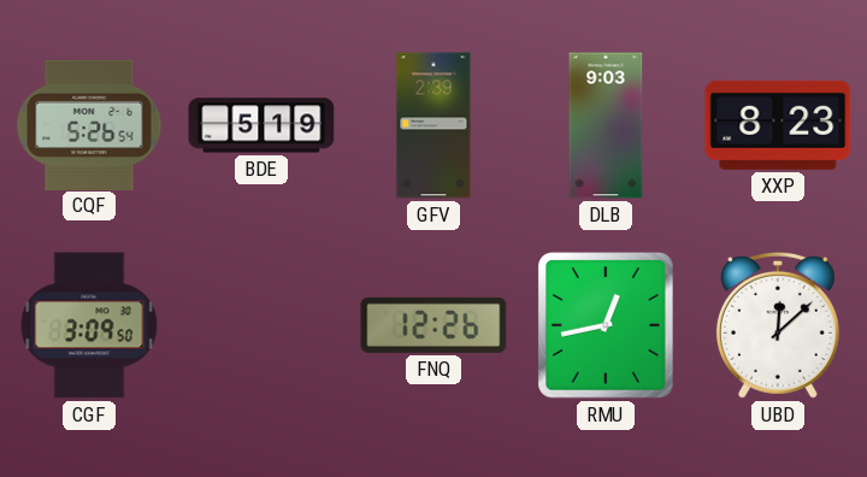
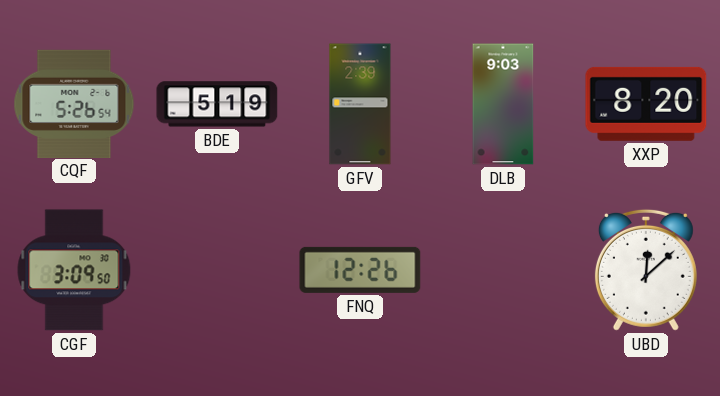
XXP: 8:23 -> 8:20 (646, 104)
RMU: 12:43 -> none (606, 325)
